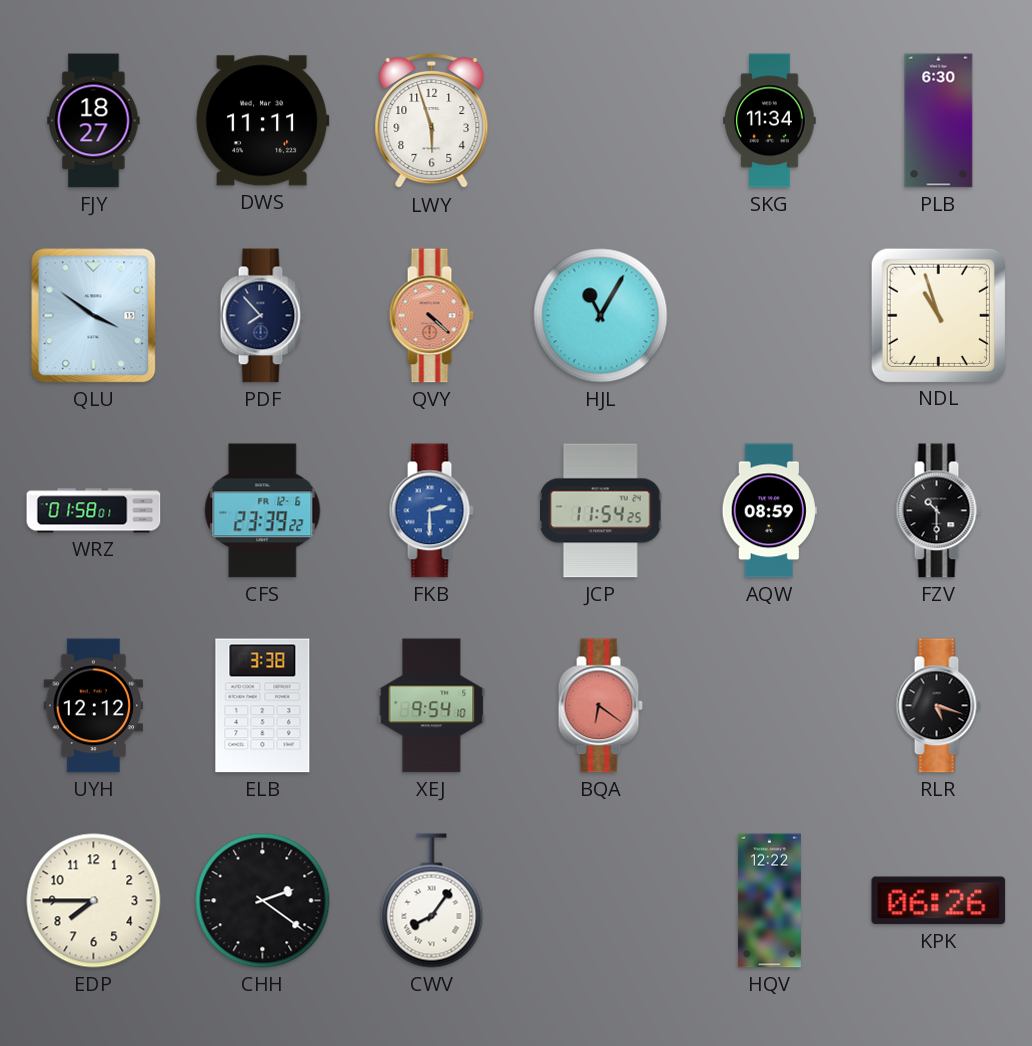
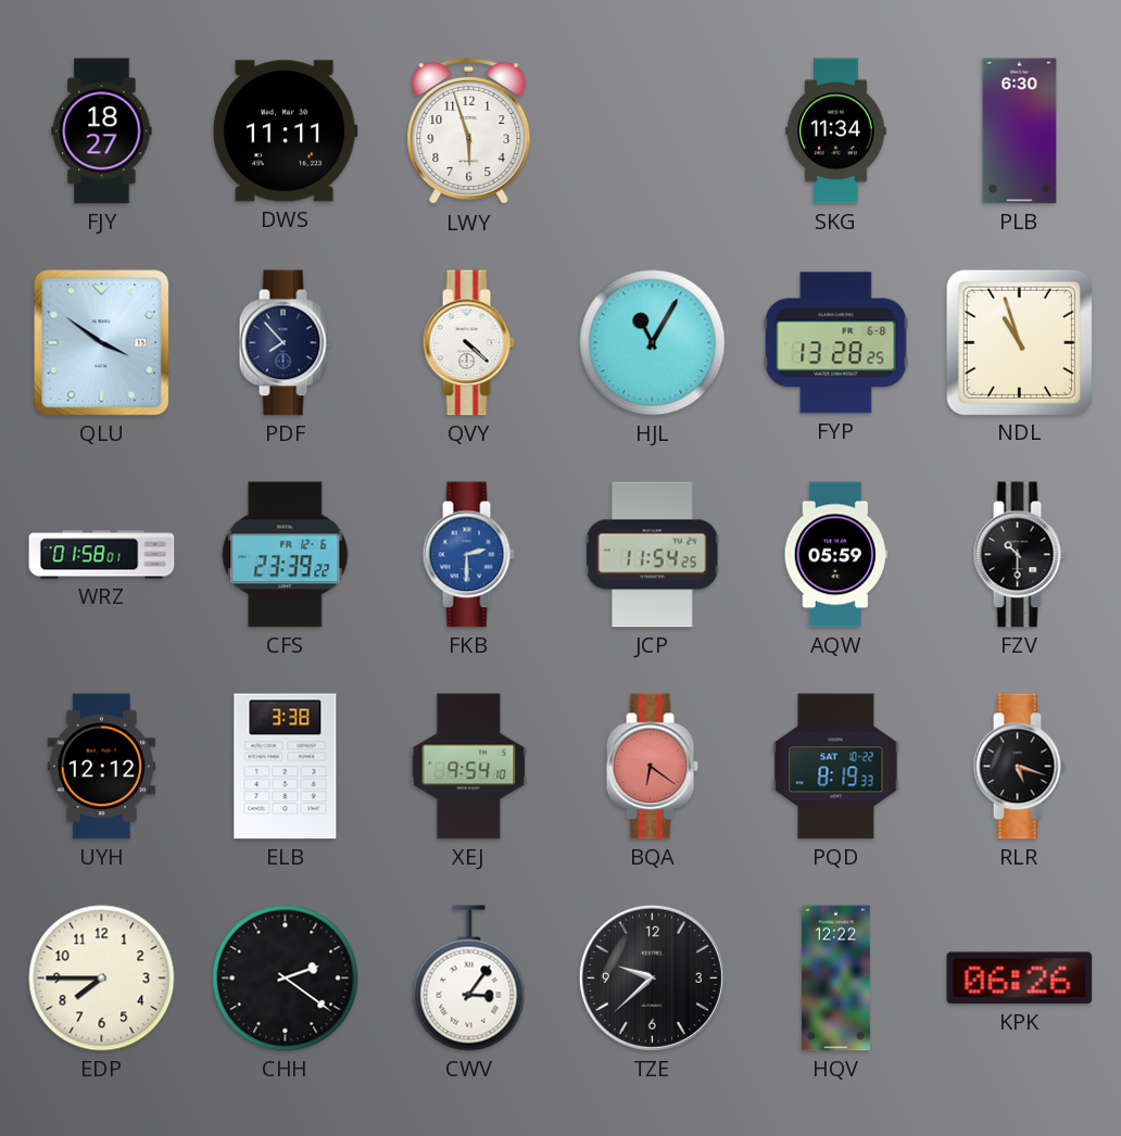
QVY dial: salmon -> white (468, 343)
FYP: none -> 13:28 (836, 343)
AQW: 08:59 -> 05:59 (835, 555)
PQD: none -> 8:19 (836, 767)
CWV: 8:06 -> 3:06 (469, 979)
TZE: none -> 9:38 (652, 977)
